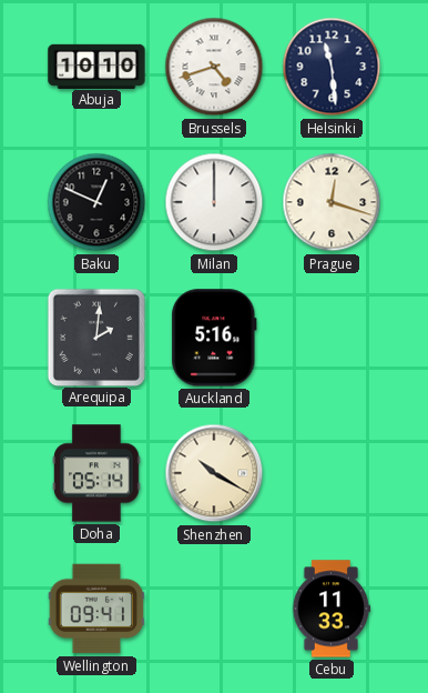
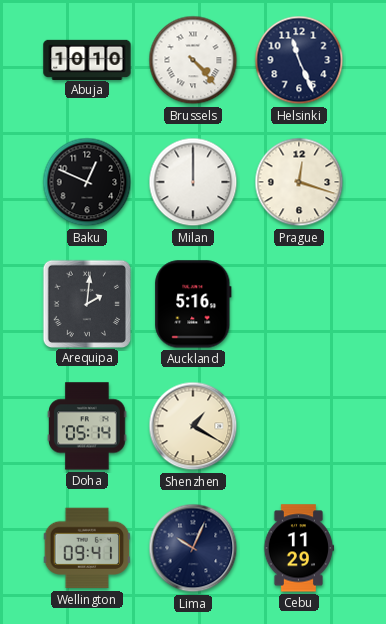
Brussels: 4:42 -> 4:23 (193, 60)
Helsinki: 11:29 -> 11:26 (299, 60)
Shenzhen: 10:20 -> 1:20 (193, 426)
Lima: none -> 10:04 (193, 548)
Cebu: 11:33 -> 11:29 (299, 548)
